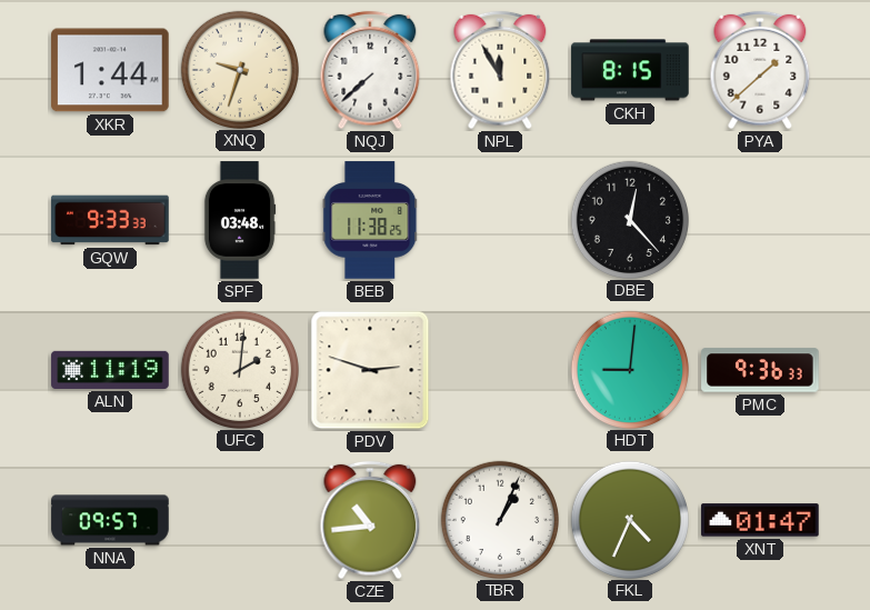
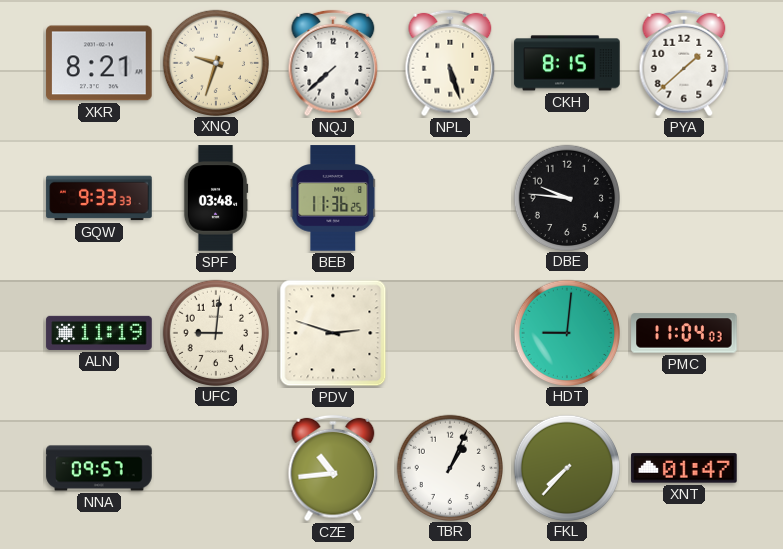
XKR: 1:44 -> 8:21 (99, 63)
NPL: 11:55 -> 5:27 (450, 63)
BEB: 11:38 -> 11:36 (333, 198)
DBE: 12:23 -> 9:46 (566, 197)
UFC: 2:01 -> 9:01 (215, 332)
PMC: 9:36 -> 11:04 (684, 333)
FKL: 4:34 -> 7:37 (566, 467)
